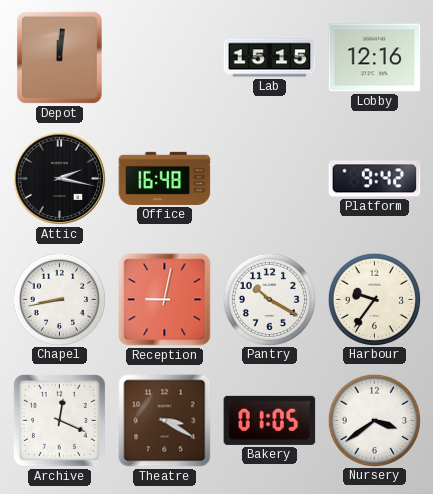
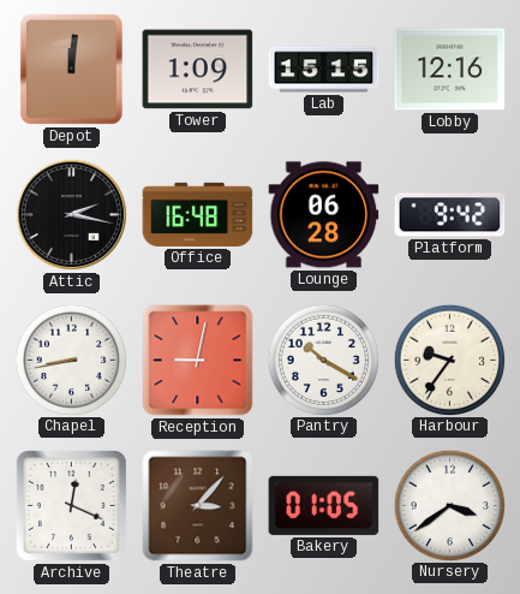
Tower: none -> 1:09 (198, 70)
Lounge: none -> 06:28 (324, 215)
Theatre: 3:20 -> 3:07 (198, 506)
